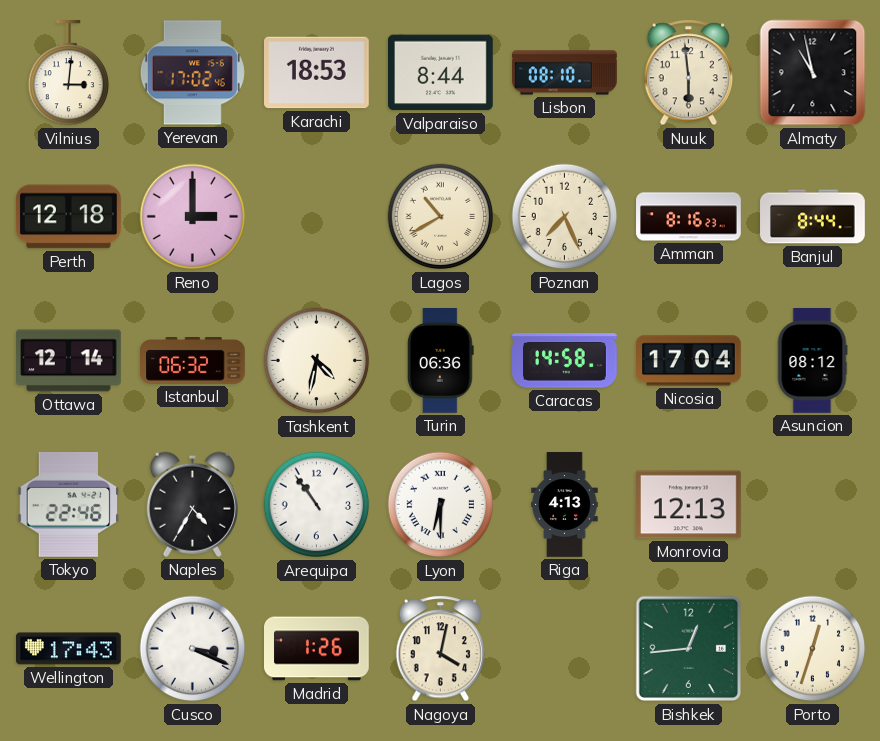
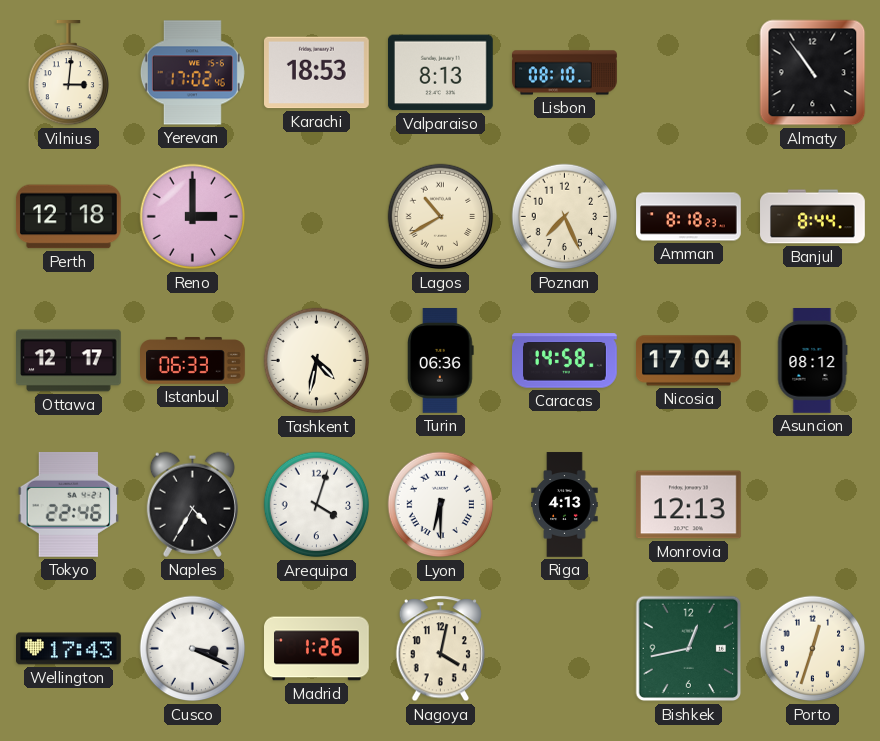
Valparaiso: 8:44 -> 8:13 (440, 73)
Nuuk: 5:59 -> none (689, 73)
Almaty: 10:58 -> 10:54 (813, 73)
Amman: 8:16 -> 8:18 (689, 217)
Ottawa: 12:14 -> 12:17 (69, 361)
Istanbul: 06:32 -> 06:33 (193, 361)
Arequipa: 10:54 -> 4:03 (317, 505)
Bishkek: 12:44 -> 12:43 (689, 649)
